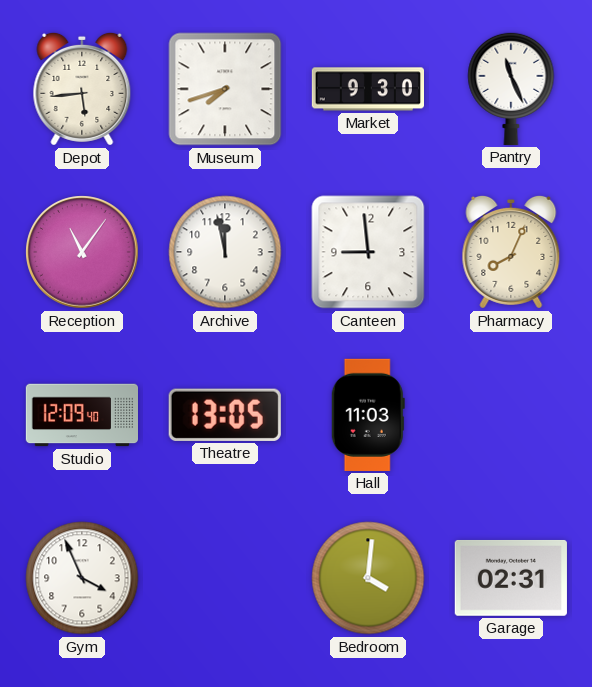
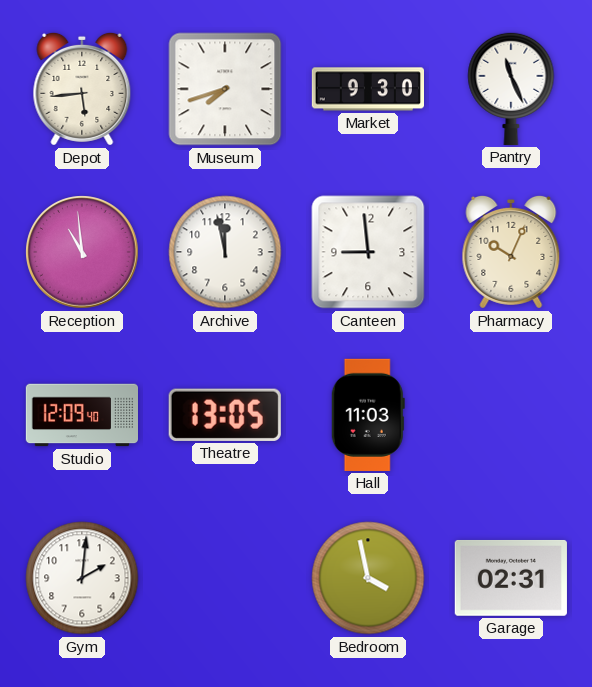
Reception: 11:06 -> 10:59 (82, 252)
Pharmacy: 8:04 -> 10:04 (511, 252)
Gym: 3:56 -> 2:01 (82, 578)
Bedroom: 4:01 -> 3:58 (368, 578)
